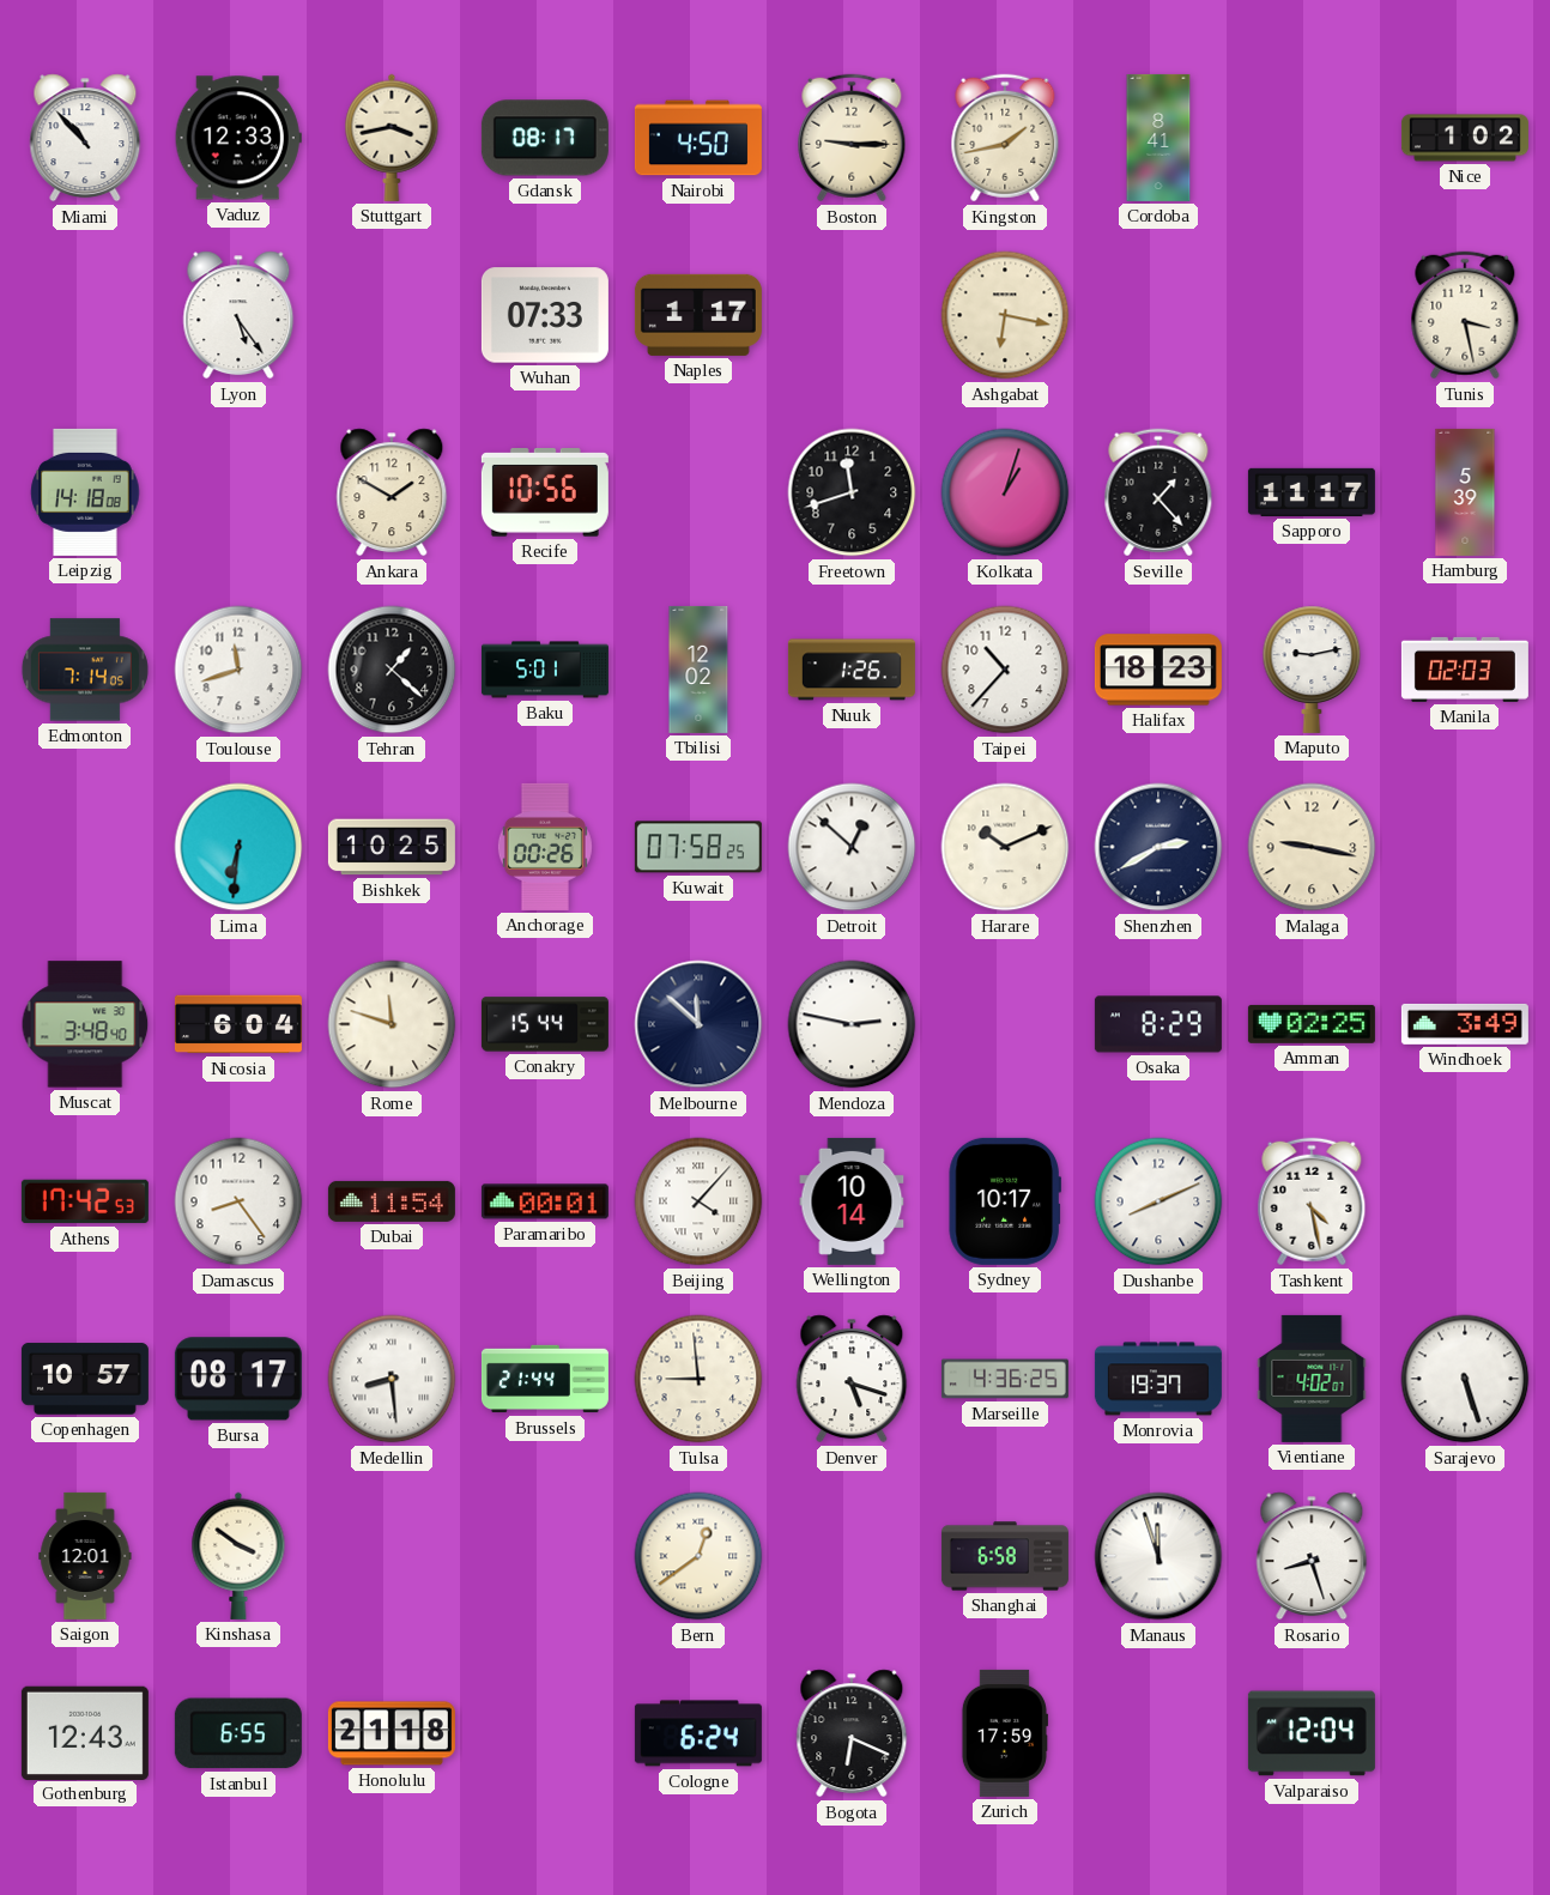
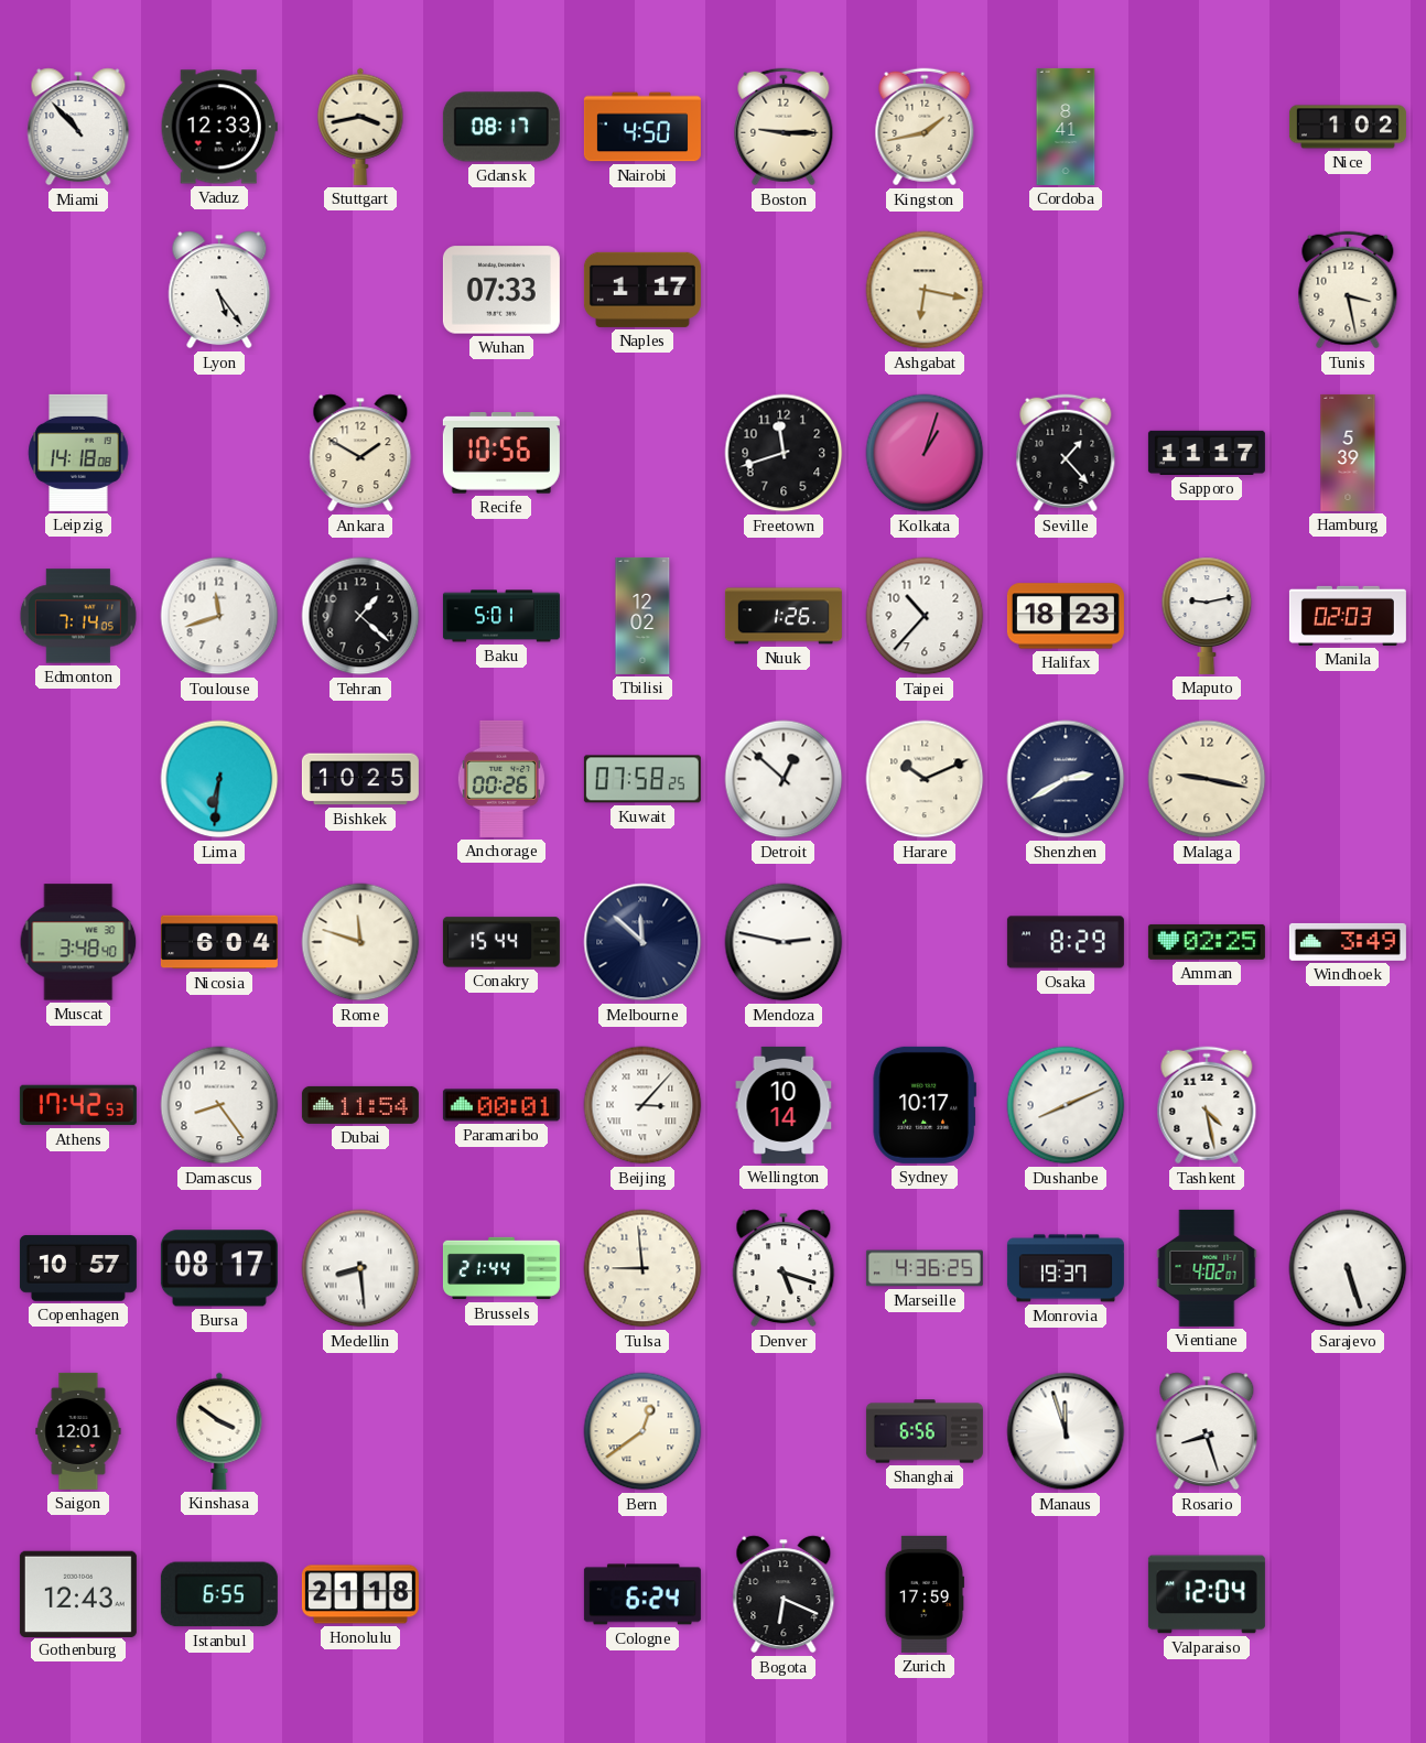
Beijing: 4:07 -> 3:07 (642, 1105)
Shanghai: 6:58 -> 6:56 (925, 1431)
